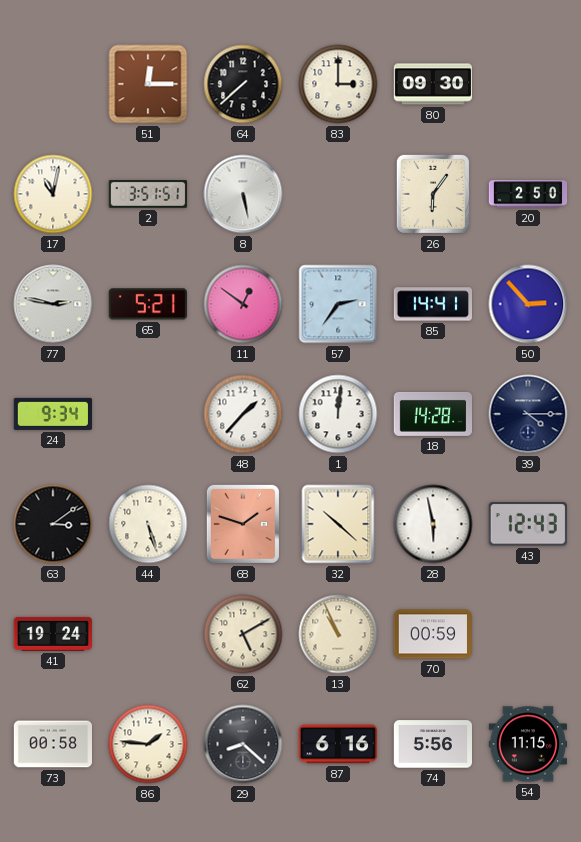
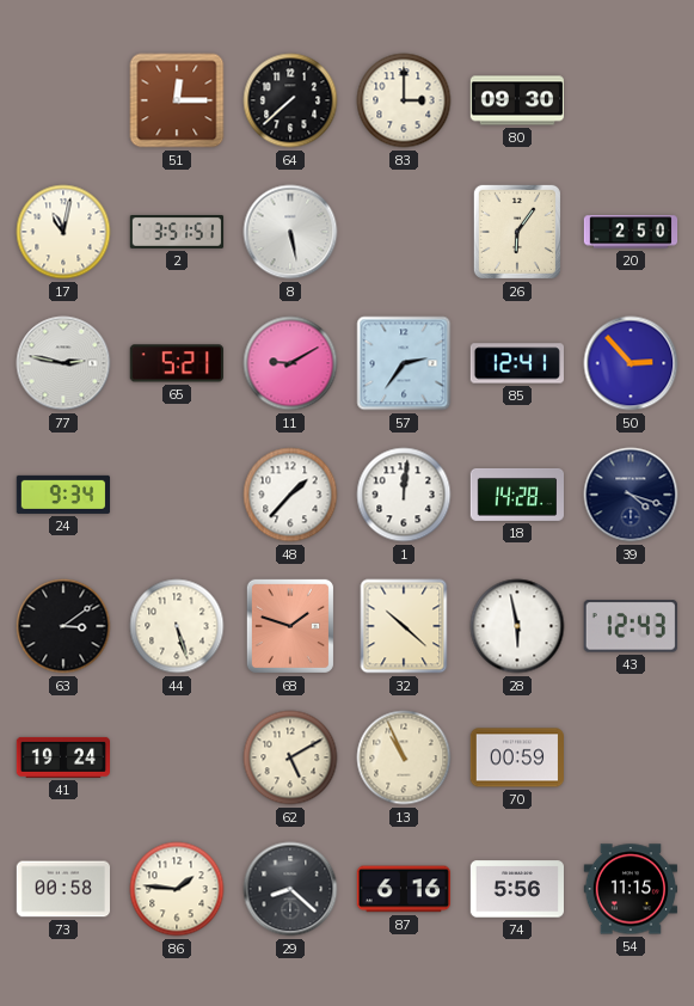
11: 12:51 -> 9:10 (290, 363)
85: 14:41 -> 12:41 (517, 363)
39: 4:15 -> 4:18 (631, 495)
